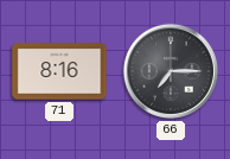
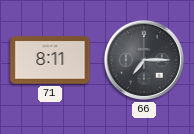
71: 8:16 -> 8:11 (50, 60)
